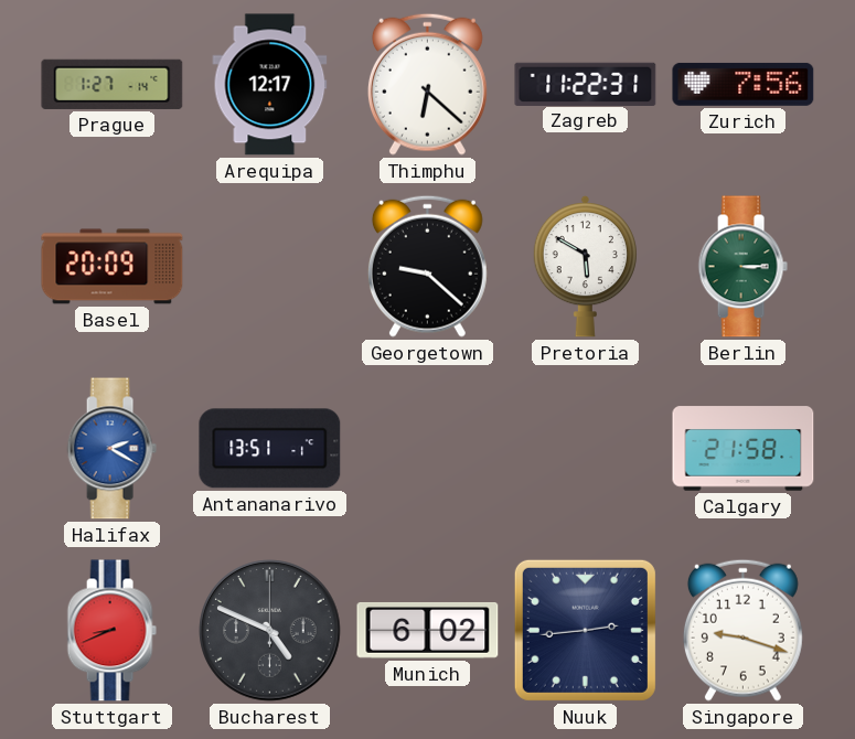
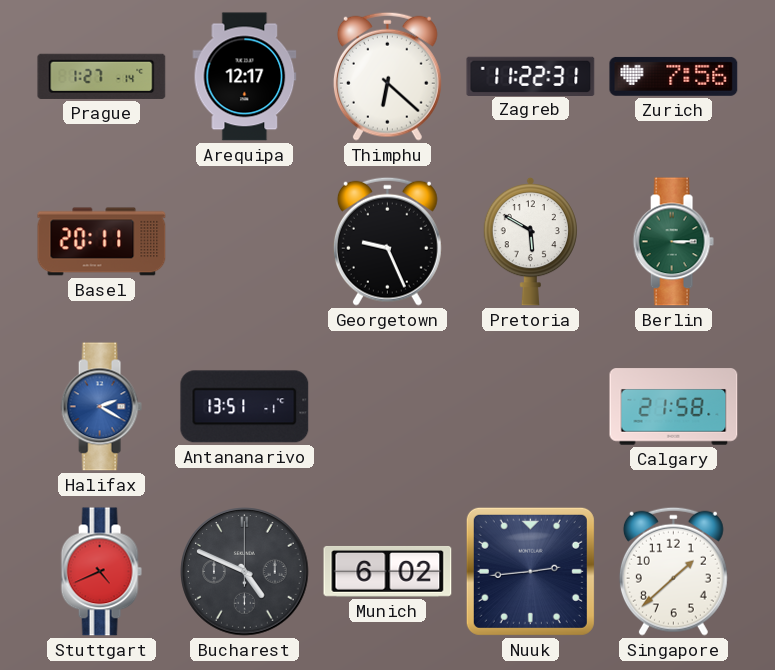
Basel: 20:09 -> 20:11 (102, 242)
Georgetown: 9:22 -> 9:26 (387, 241)
Stuttgart: 8:41 -> 4:41 (101, 572)
Singapore: 9:18 -> 1:38 (673, 571)
